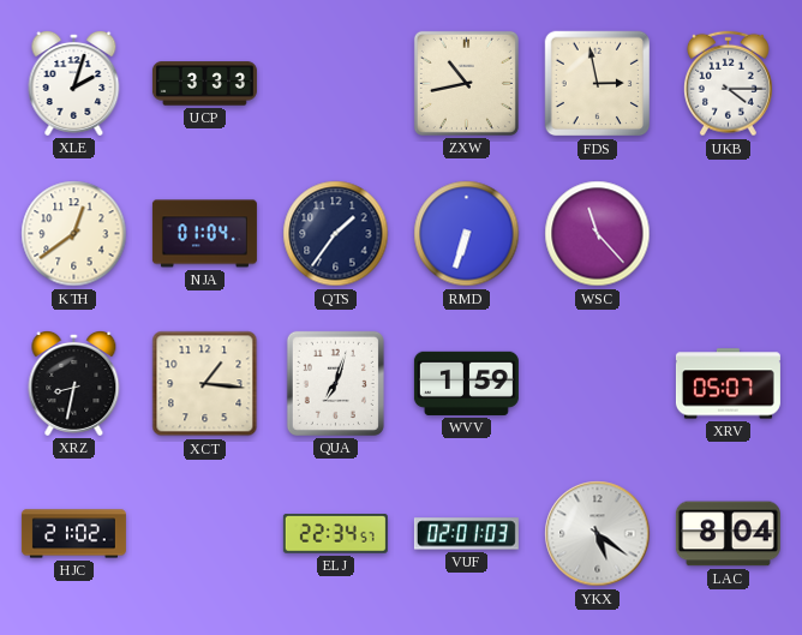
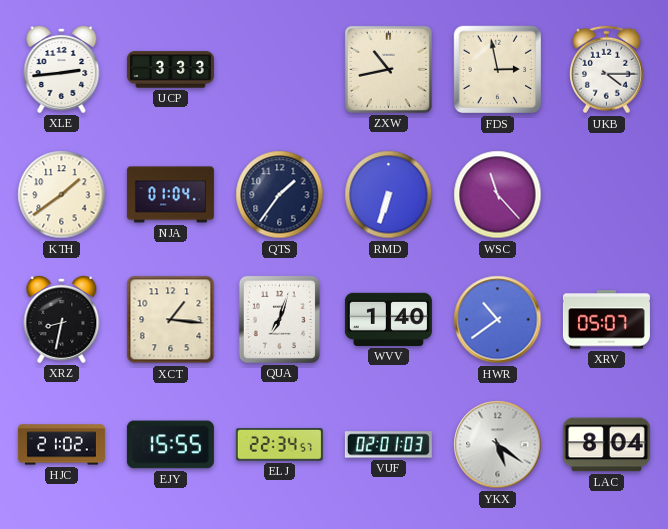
XLE: 2:03 -> 2:44 (62, 69)
KTH: 12:39 -> 1:39 (62, 195)
WVV: 1:59 -> 1:40 (388, 319)
HWR: none -> 10:39 (498, 320)
EJY: none -> 15:55 (170, 445)
